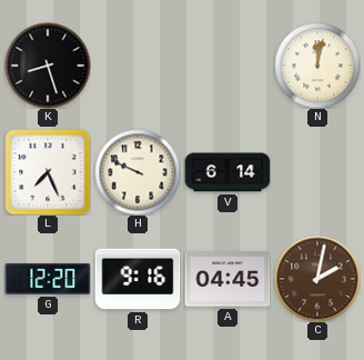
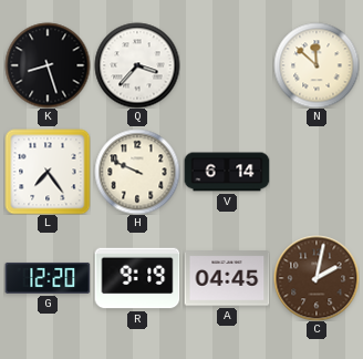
Q: none -> 3:37 (137, 65)
N: 12:02 -> 11:52 (317, 65)
L: 7:26 -> 7:24 (48, 172)
R: 9:16 -> 9:19 (137, 278)
